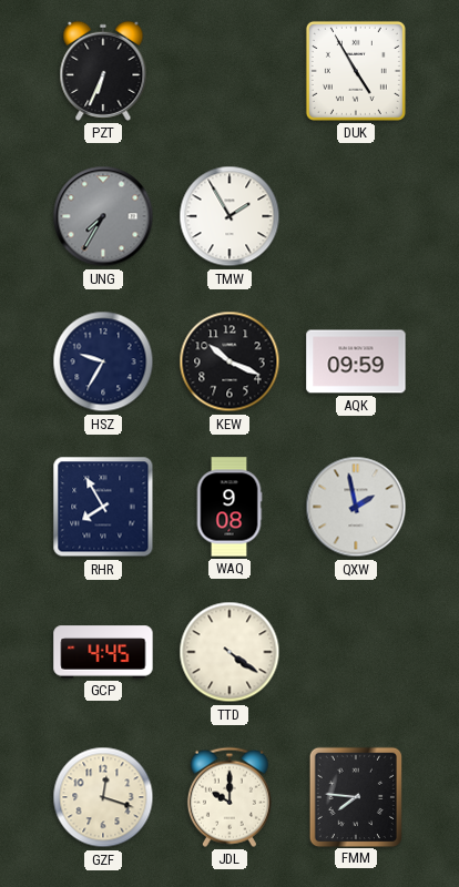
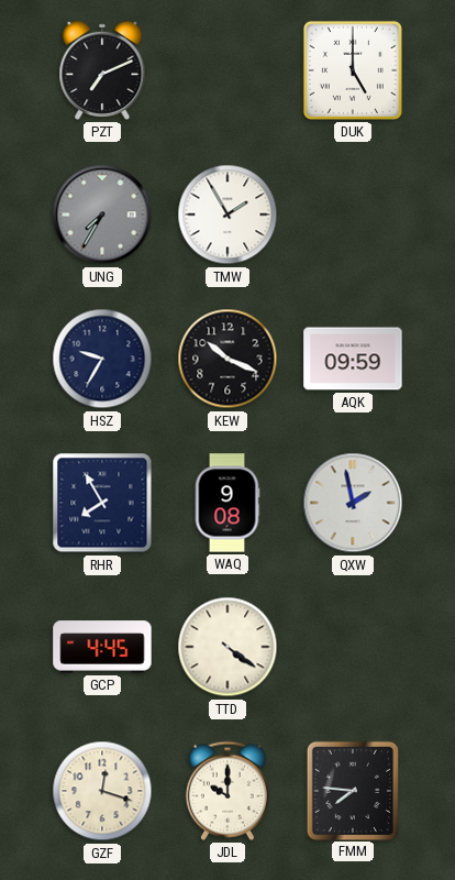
PZT: 6:34 -> 7:11 (102, 70)
DUK: 4:55 -> 5:00 (353, 70)
